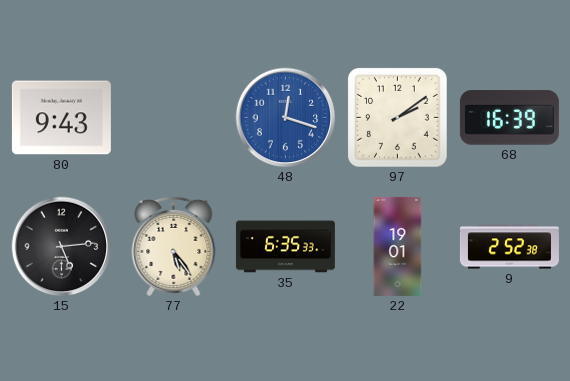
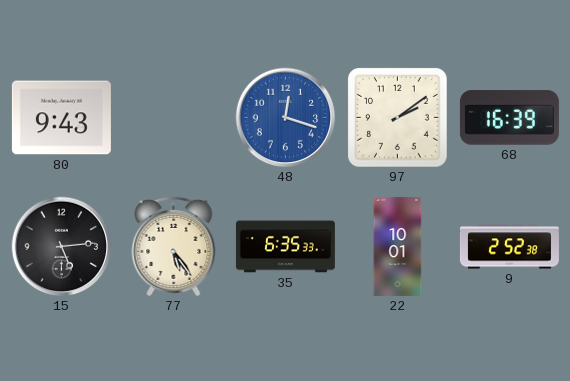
22: 19:01 -> 10:01 (398, 246)
